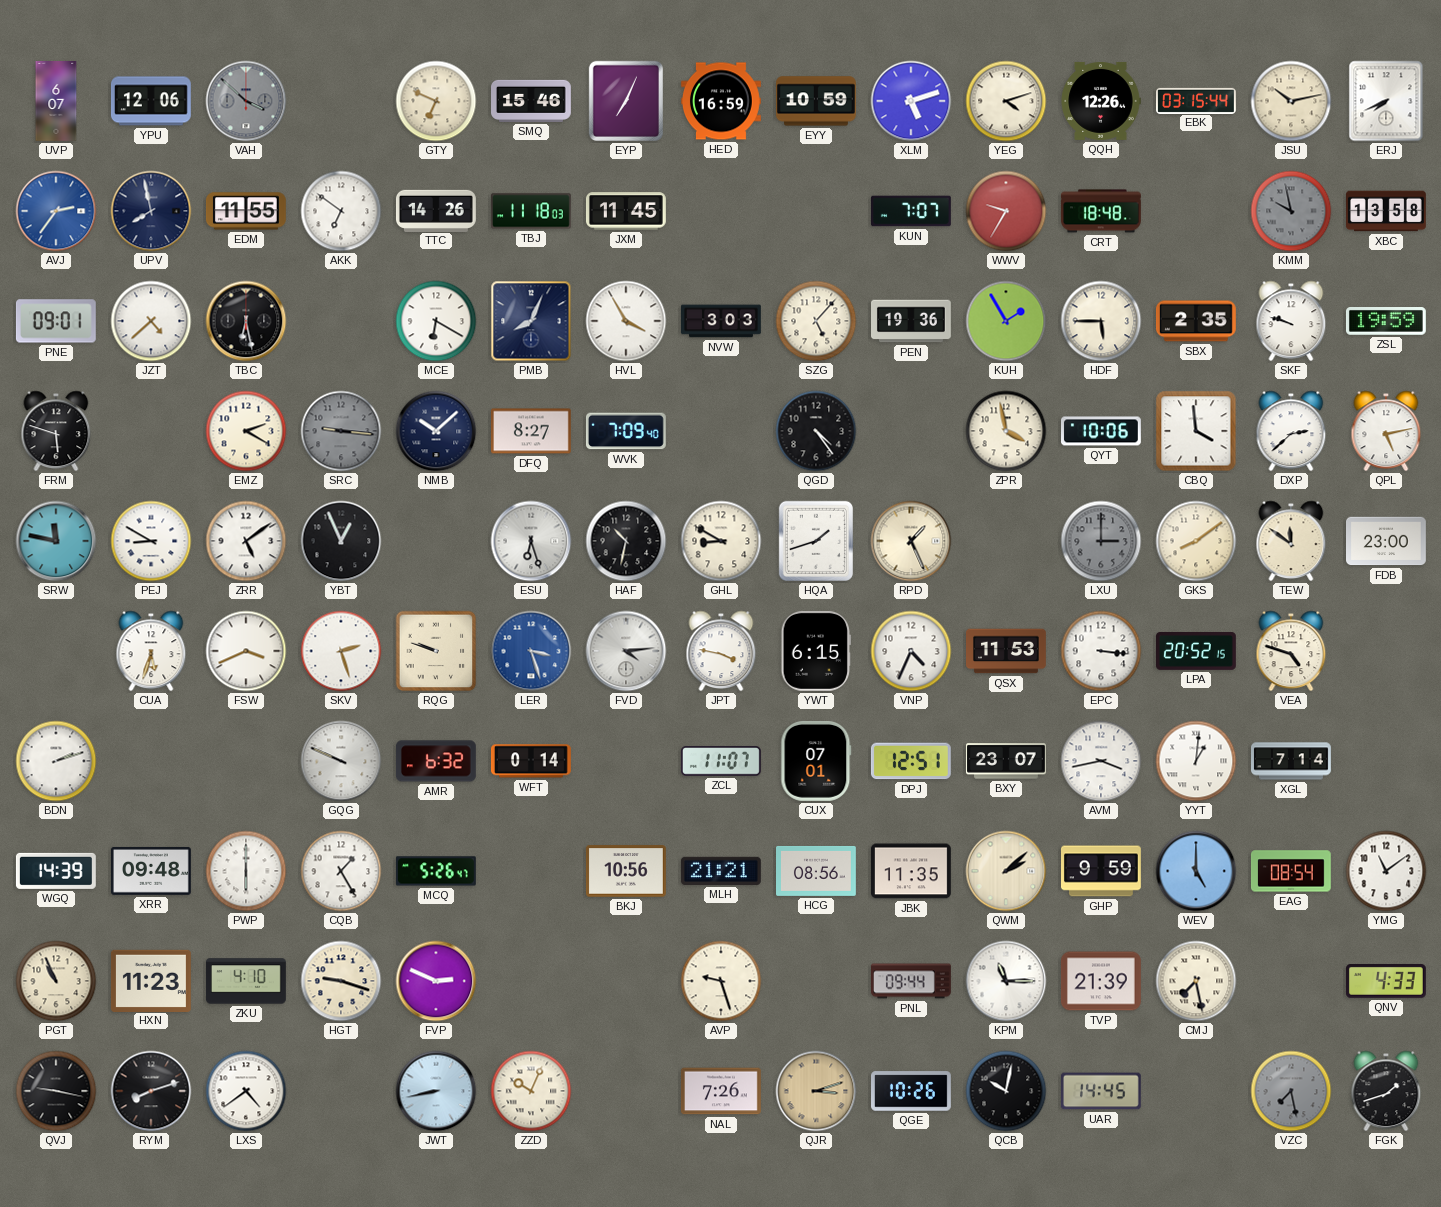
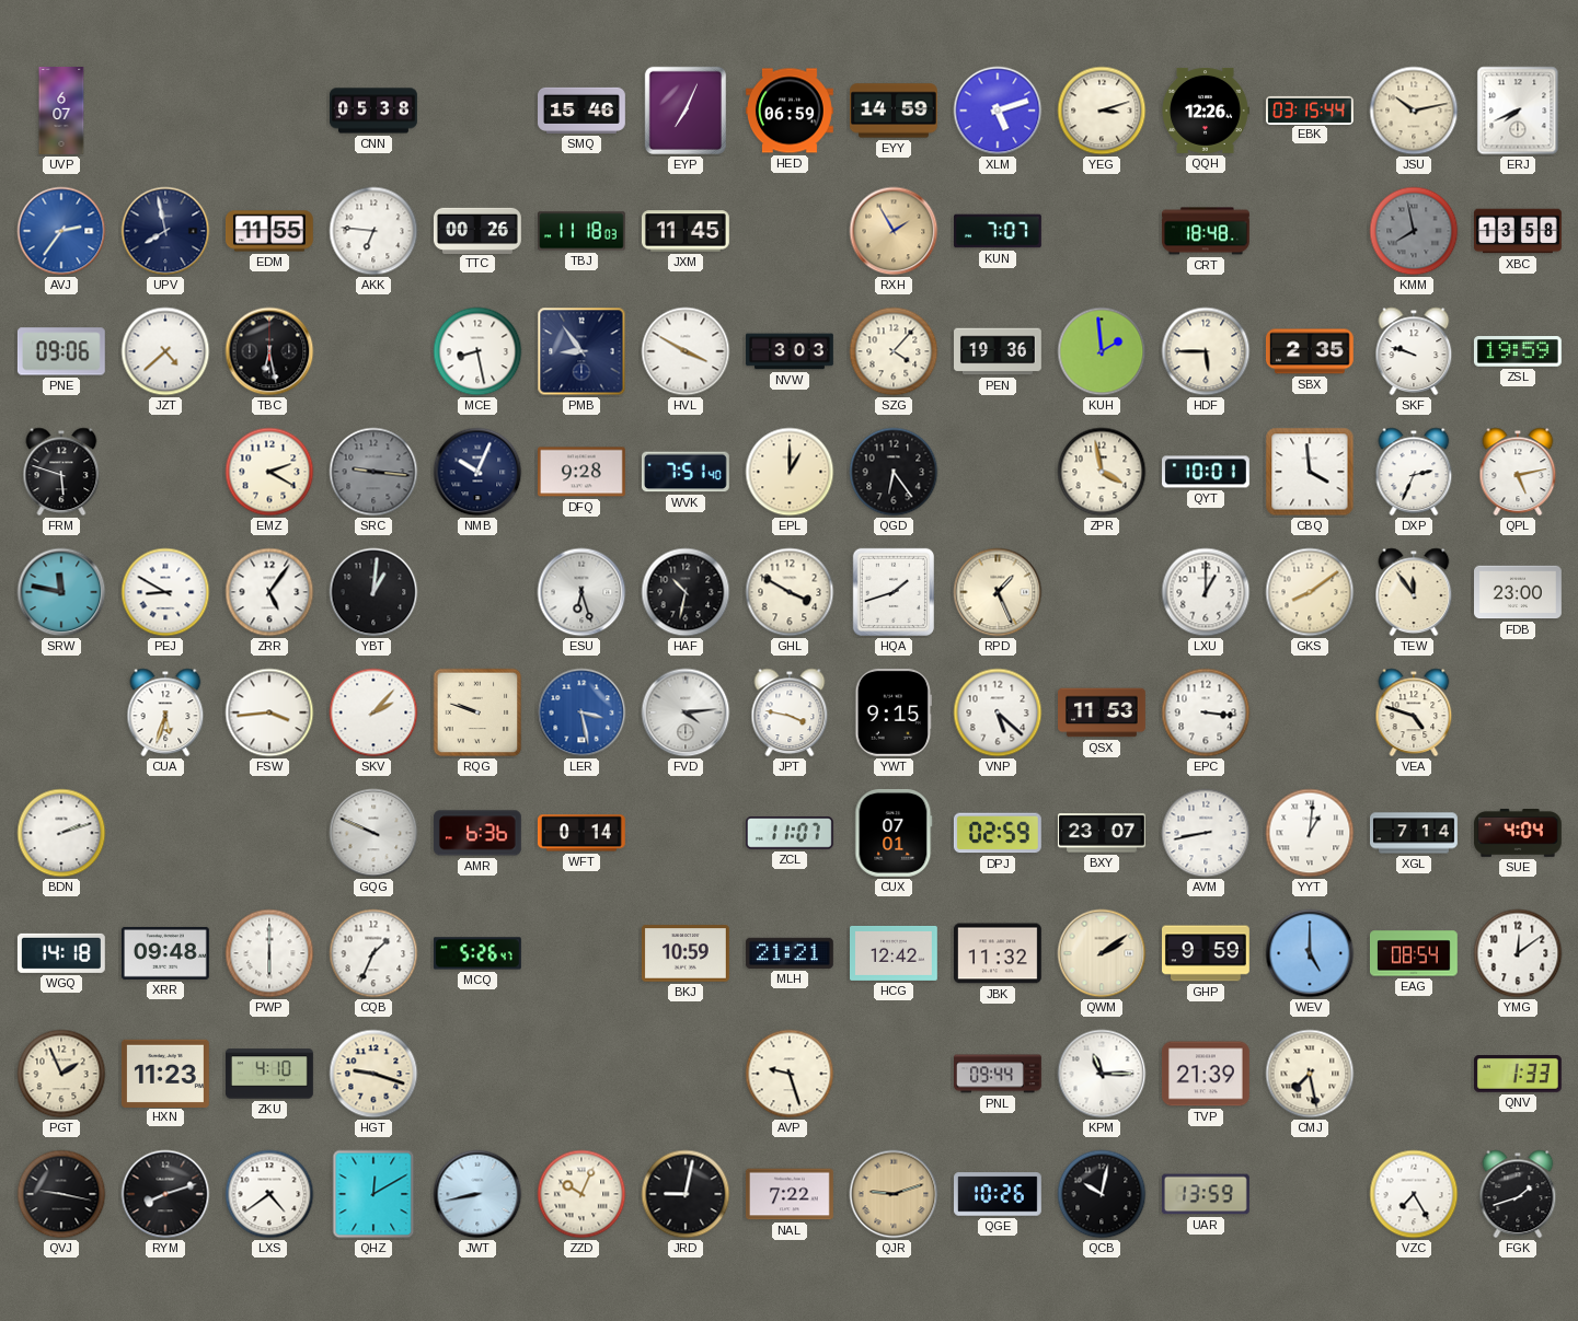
YPU: 12:06 -> none (151, 101)
VAH: 3:52 -> none (246, 101)
CNN: none -> 05:38 (375, 111)
GTY: 6:49 -> none (436, 101)
HED: 16:59 -> 06:59 (791, 111)
EYY: 10:59 -> 14:59 (894, 111)
YEG: 4:12 -> 3:12 (1102, 111)
AKK: 6:51 -> 6:46 (373, 231)
TTC: 14:26 -> 00:26 (477, 230)
RXH: none -> 1:55 (894, 231)
WWV: 9:35 -> none (1006, 211)
KMM: 9:58 -> 7:58 (1414, 231)
PNE: 09:01 -> 09:06 (61, 351)
MCE: 6:20 -> 8:28 (477, 351)
PMB: 8:04 -> 8:54 (581, 351)
HVL: 3:55 -> 3:50 (686, 351)
SZG: 5:07 -> 4:07 (894, 351)
KUH: 1:55 -> 1:59 (1102, 351)
NMB: 10:08 -> 10:04 (477, 472)
DFQ: 8:27 -> 9:28 (581, 472)
WVK: 7:09 -> 7:51 (686, 472)
EPL: none -> 1:00 (790, 472)
QGD: 4:24 -> 6:24 (894, 472)
QYT: 10:06 -> 10:01 (1207, 472)
DXP: 2:38 -> 2:34 (1414, 472)
ZRR: 5:09 -> 5:06 (269, 592)
YBT: 12:56 -> 1:01 (373, 592)
GHL: 8:50 -> 3:50 (790, 592)
LXU: 3:00 -> 1:00 (1206, 592)
LXU dial: grey -> white (1206, 592)
TEW: 11:51 -> 11:54 (1414, 592)
FSW: 3:41 -> 3:44 (269, 712)
SKV: 2:27 -> 2:07 (373, 712)
LER: 3:27 -> 3:28 (581, 712)
YWT: 6:15 -> 9:15 (892, 712)
VNP: 4:34 -> 5:22 (998, 712)
LPA: 20:52 -> none (1197, 652)
AMR: 6:32 -> 6:36 (477, 833)
DPJ: 12:51 -> 02:59 (998, 833)
AVM: 3:43 -> 8:43 (1206, 833)
SUE: none -> 4:04 (1518, 834)
WGQ: 14:39 -> 14:18 (61, 953)
CQB: 1:25 -> 1:34 (373, 953)
BKJ: 10:56 -> 10:59 (686, 953)
HCG: 08:56 -> 12:42 (895, 953)
JBK: 11:35 -> 11:32 (998, 953)
QWM: 2:08 -> 2:09 (1102, 953)
YMG: 11:09 -> 12:09 (1518, 953)
PGT: 10:56 -> 1:56 (61, 1074)
FVP: 2:49 -> none (436, 981)
QNV: 4:33 -> 1:33 (1519, 1075)
QHZ: none -> 12:10 (373, 1194)
JRD: none -> 9:02 (686, 1194)
NAL: 7:26 -> 7:22 (790, 1194)
QJR: 3:12 -> 9:12 (894, 1194)
UAR: 14:45 -> 13:59 (1206, 1194)
VZC: 7:28 -> 7:25 (1414, 1194)
VZC dial: grey -> white (1414, 1194)
